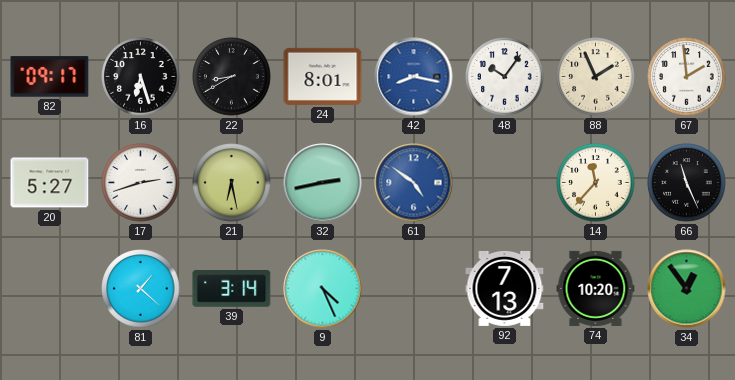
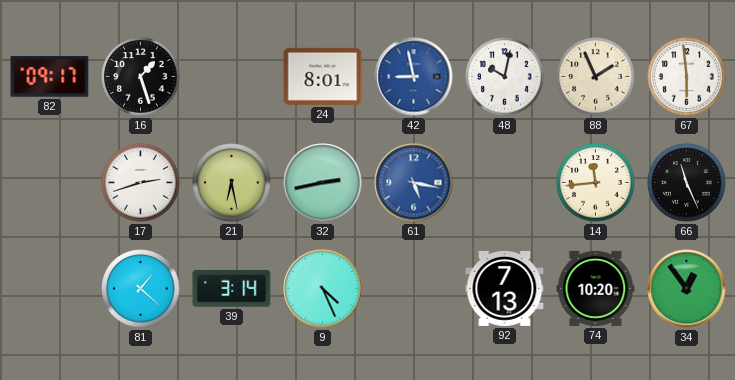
16: 6:27 -> 1:27 (141, 77)
22: 8:40 -> none (232, 77)
42: 8:17 -> 8:58 (414, 77)
48: 10:06 -> 10:02 (505, 77)
67: 1:59 -> 5:59 (687, 77)
20: 5:27 -> none (50, 183)
61: 4:51 -> 5:17 (414, 183)
14: 11:37 -> 11:44 (596, 183)
